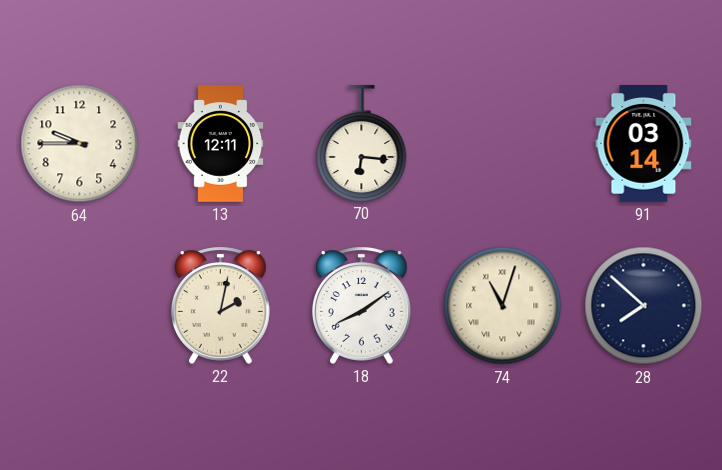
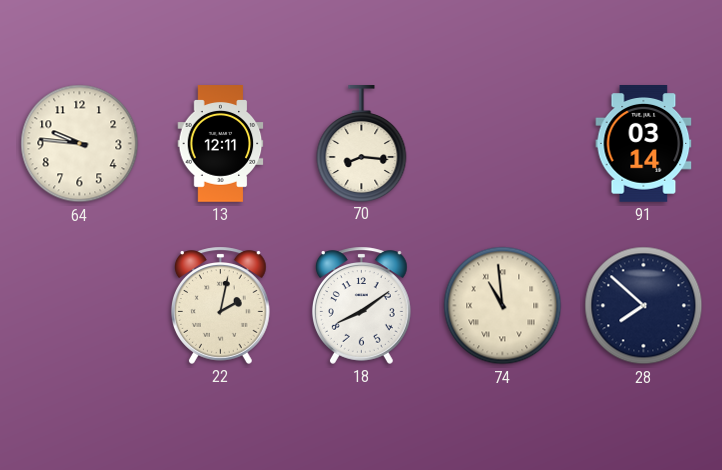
64: 9:45 -> 9:46 (80, 144)
70: 6:16 -> 8:16 (362, 144)
74: 11:03 -> 10:59 (503, 306)
